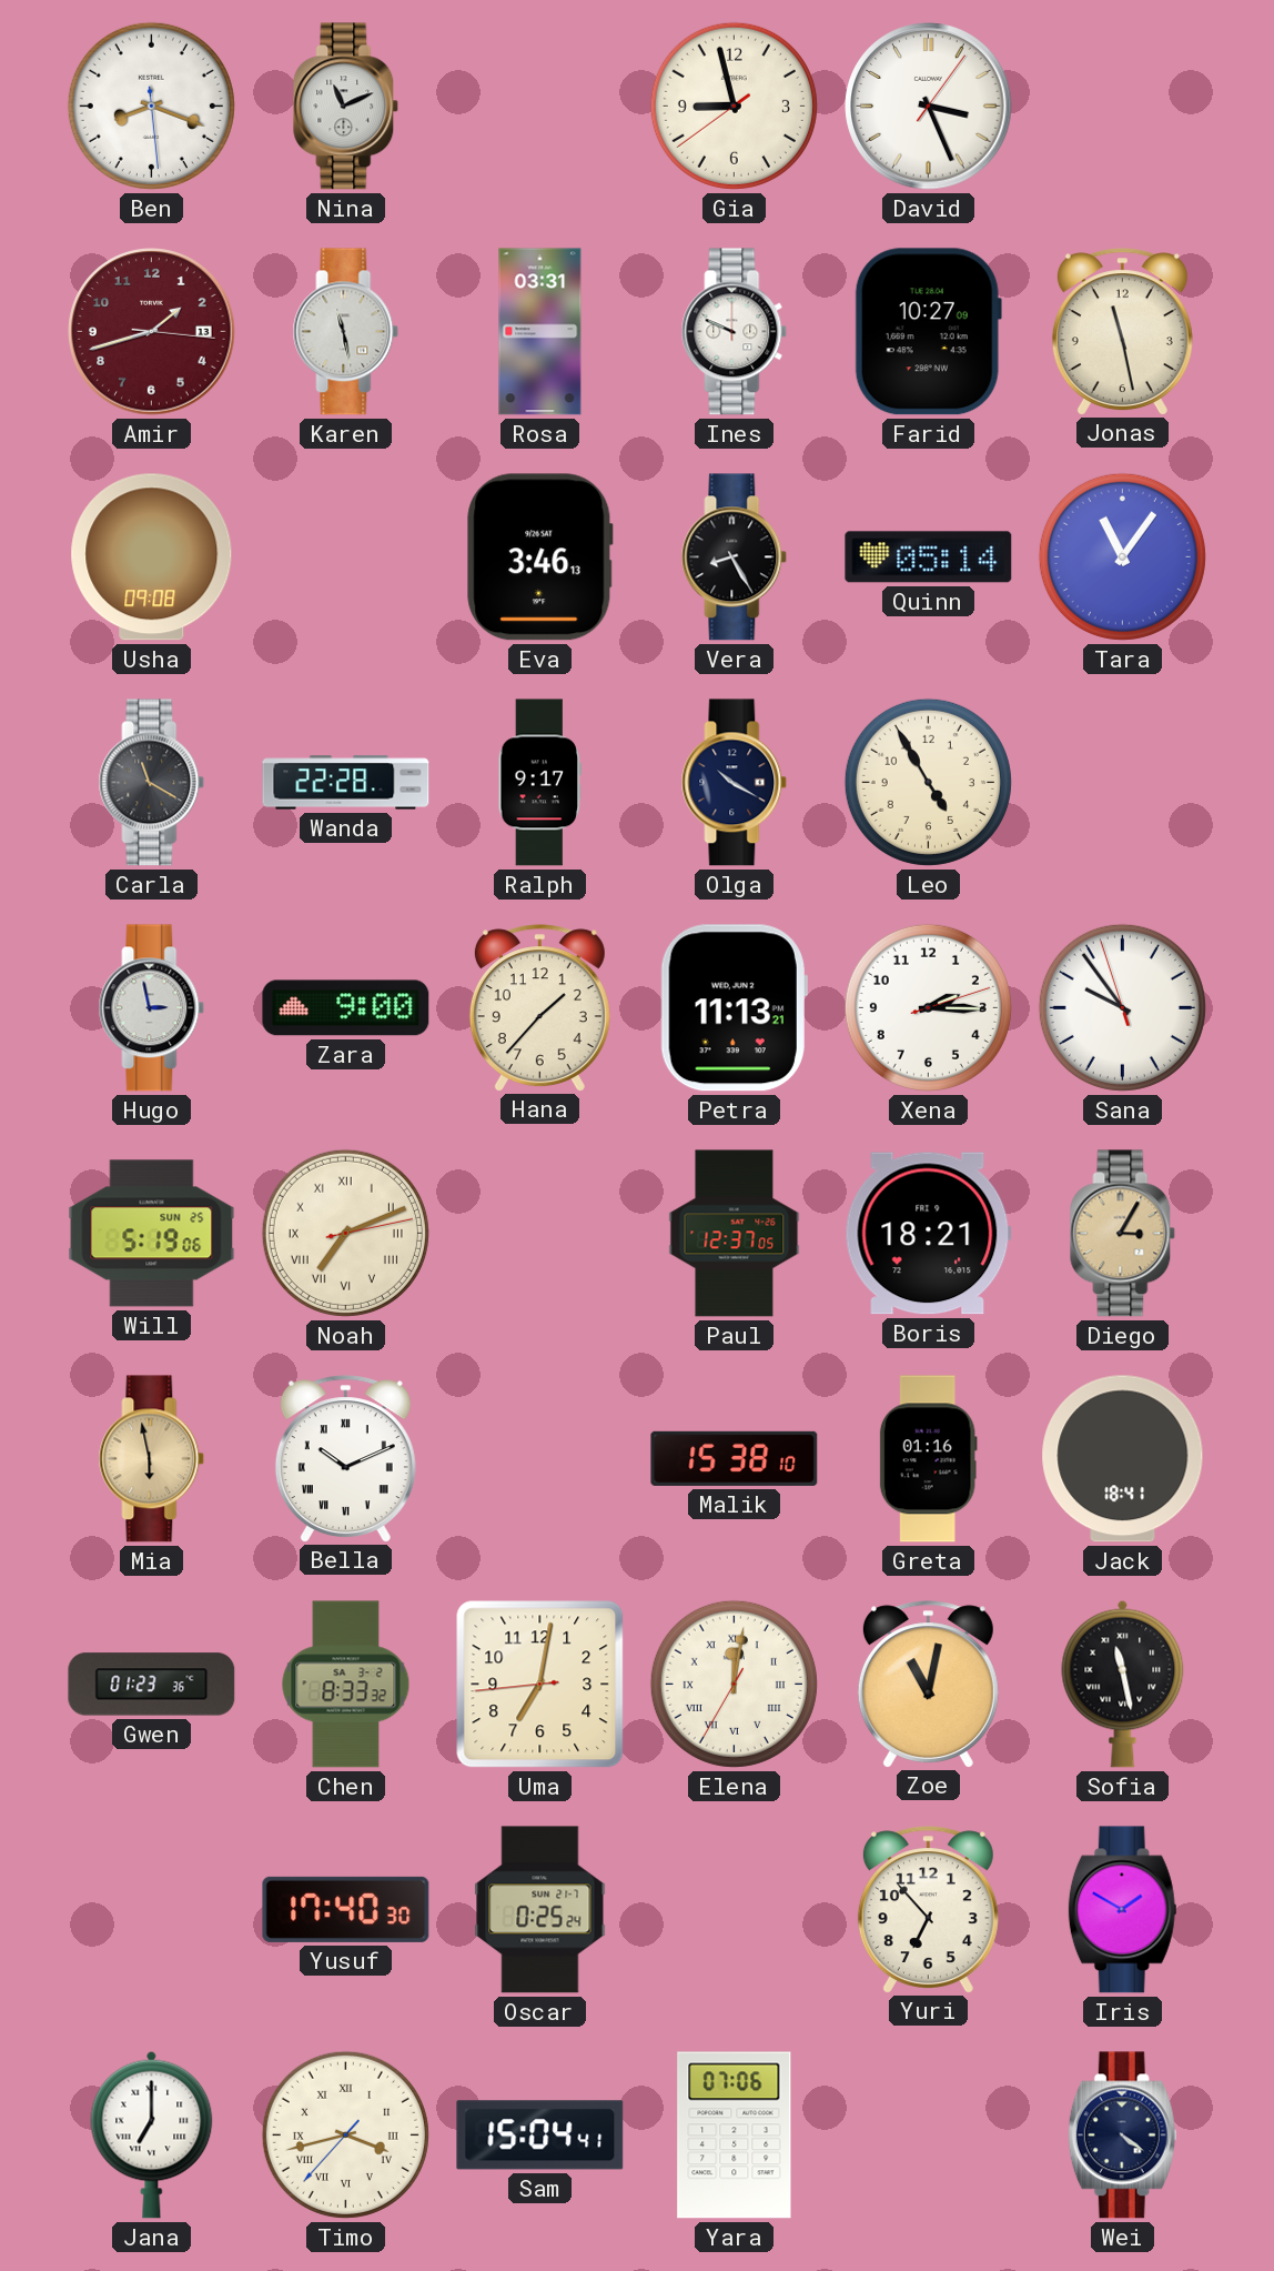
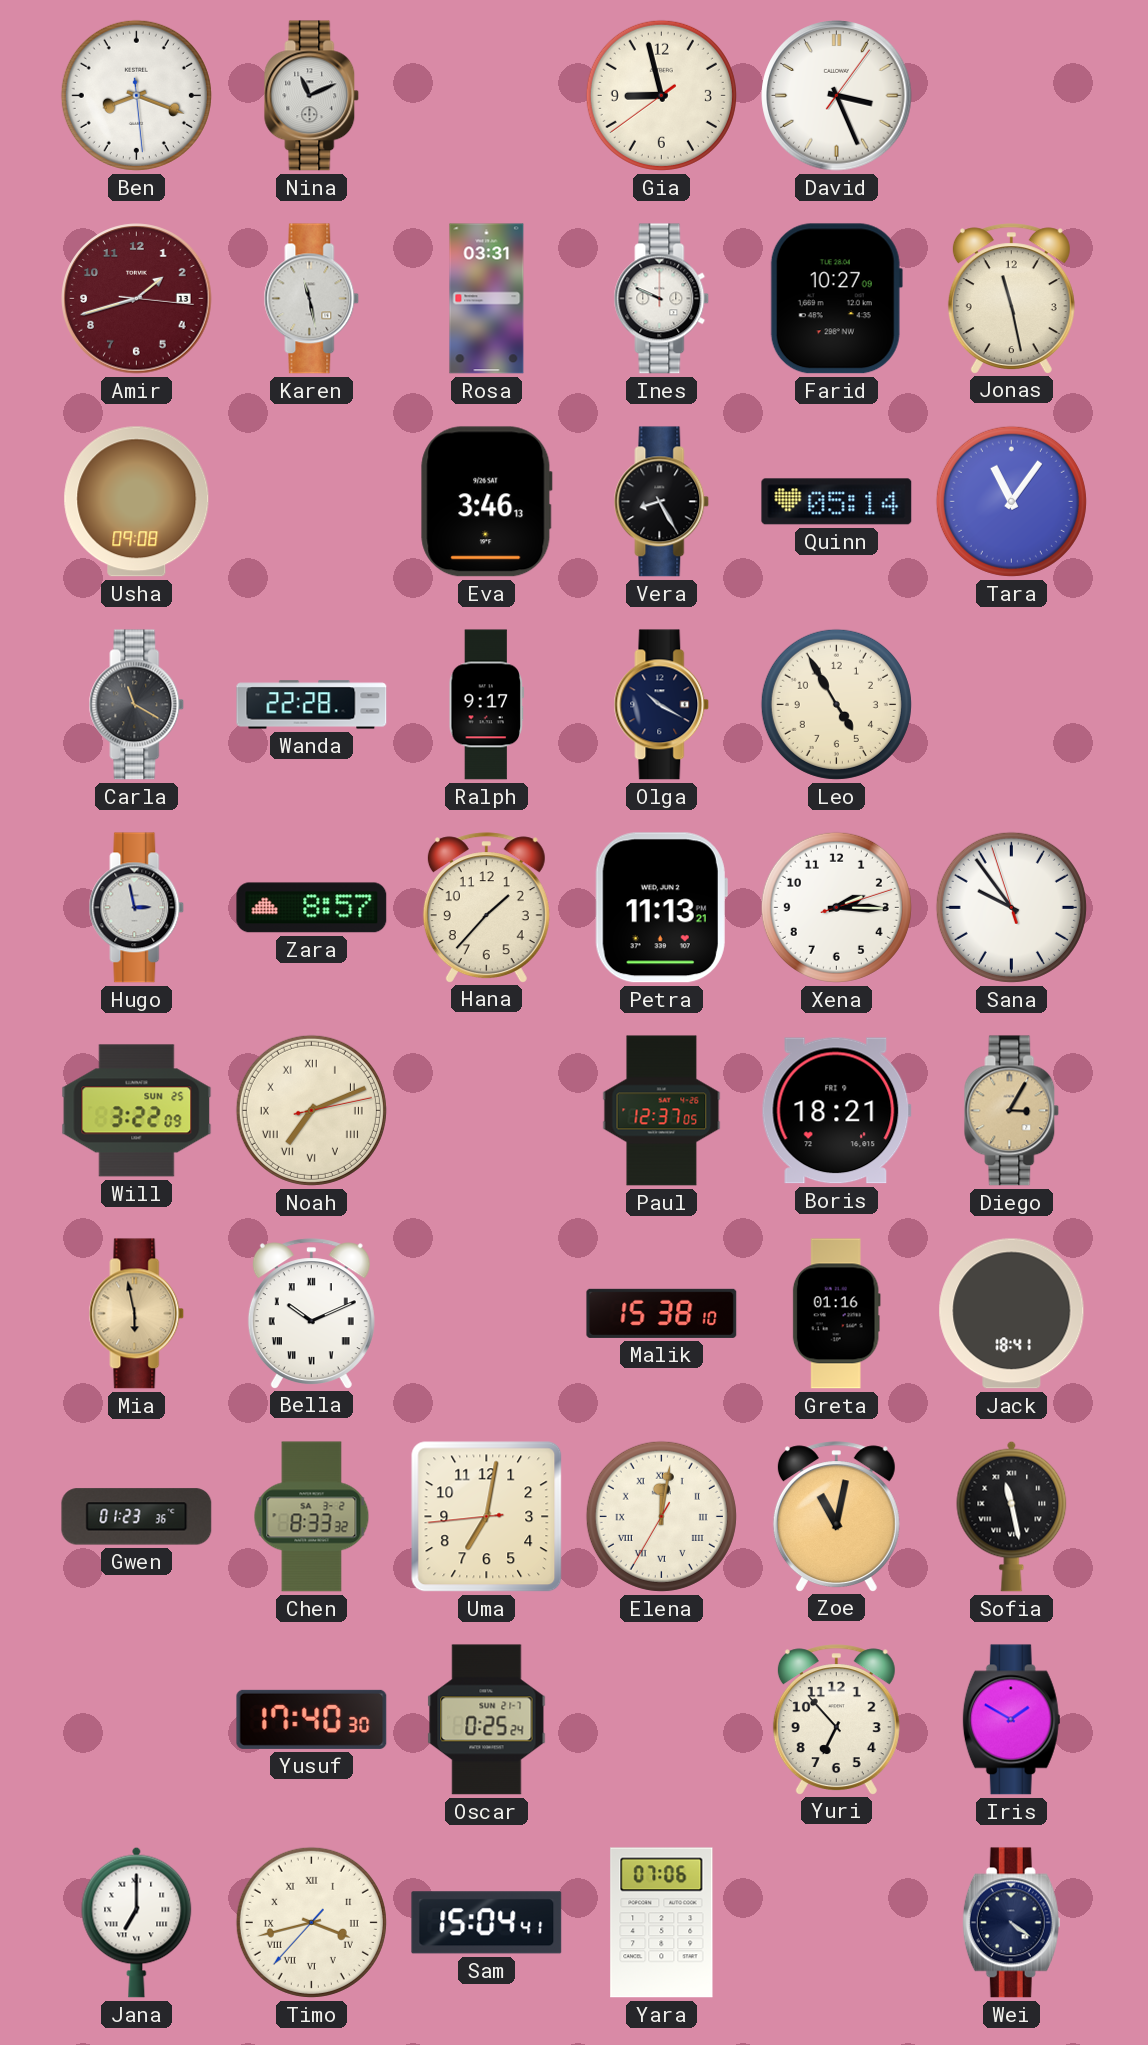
Zara: 9:00 -> 8:57 (312, 908)
Will: 5:19 -> 3:22 (137, 1111)
